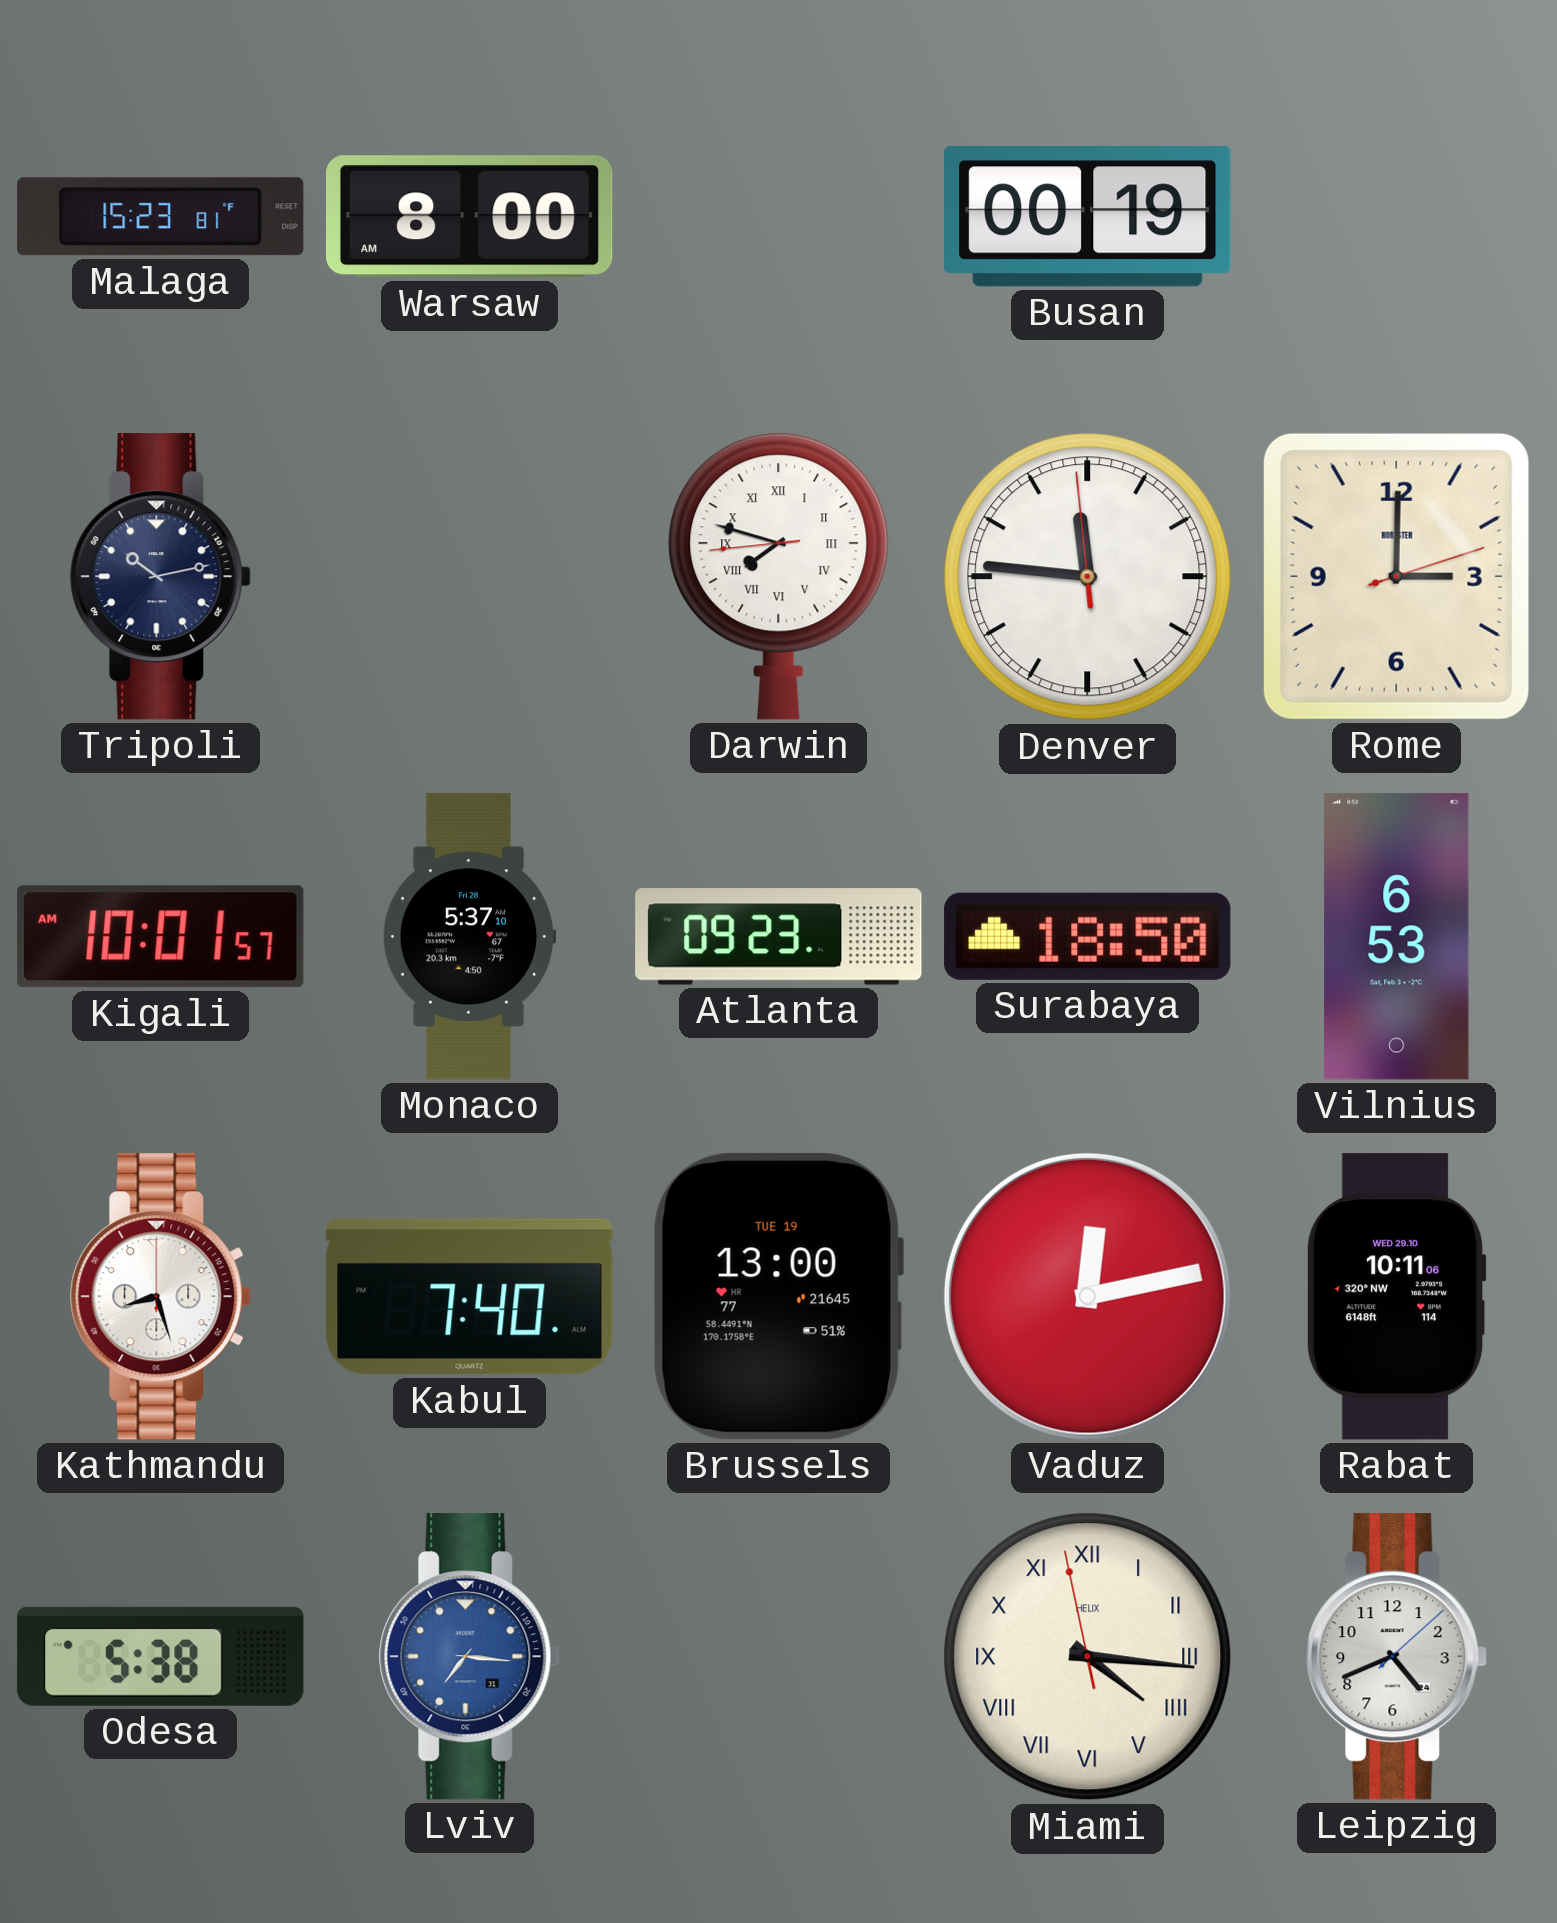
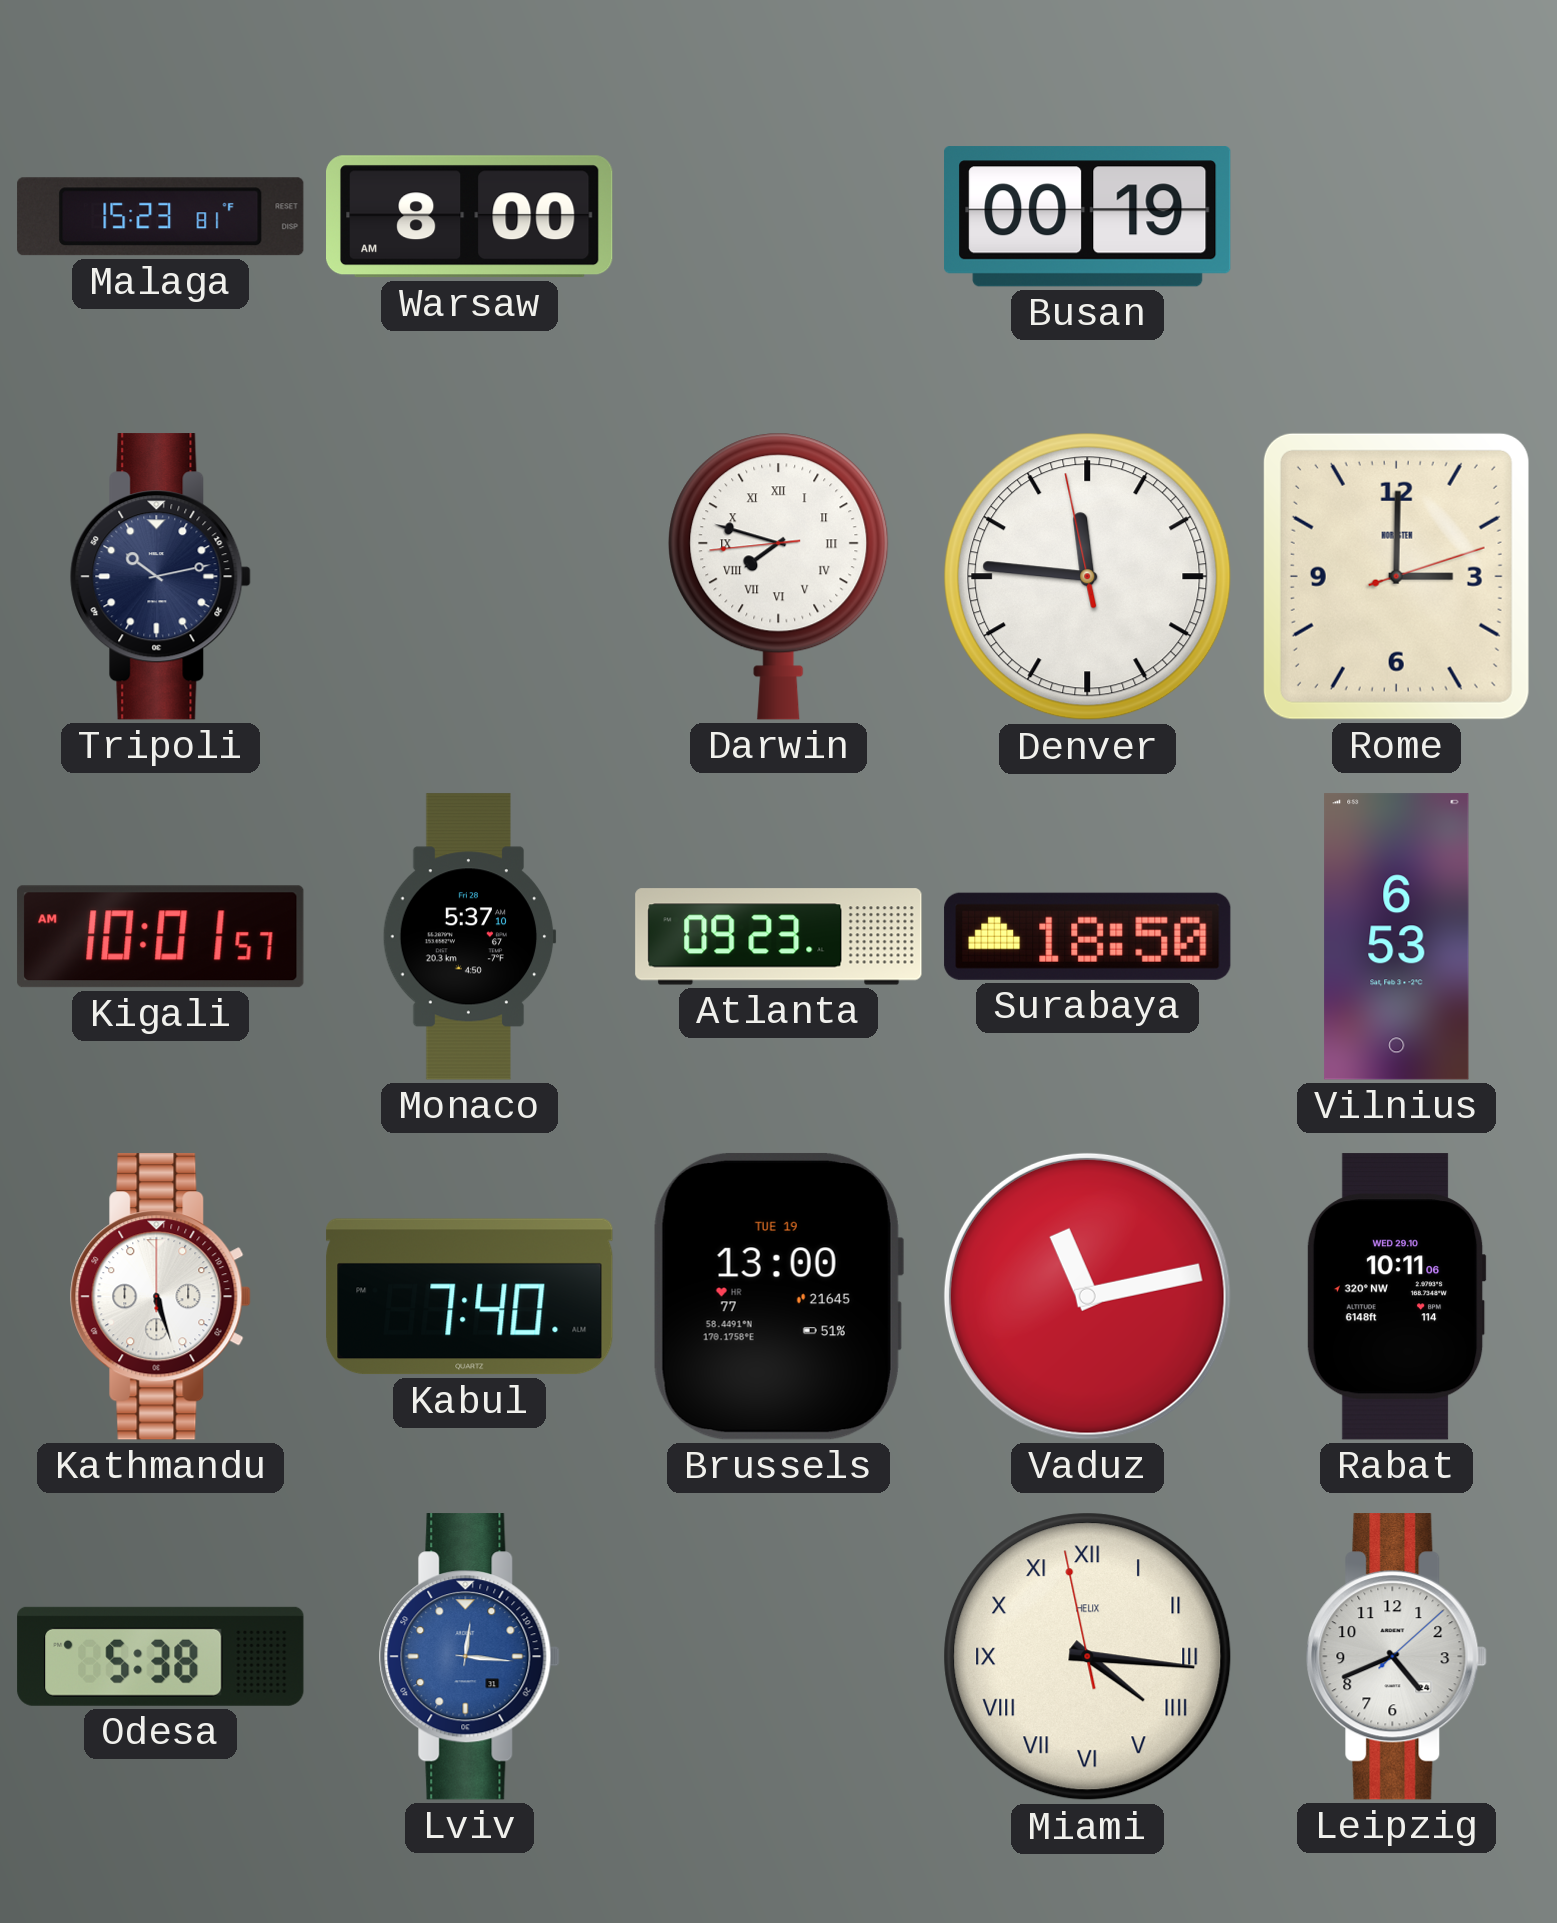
Denver: 11:45:59 -> 11:45:58 (1088, 577)
Kathmandu: 8:27 -> 5:27 (160, 1297)
Vaduz: 12:13 -> 11:13 (1087, 1296)
Lviv: 7:16 -> 12:16 (469, 1657)
